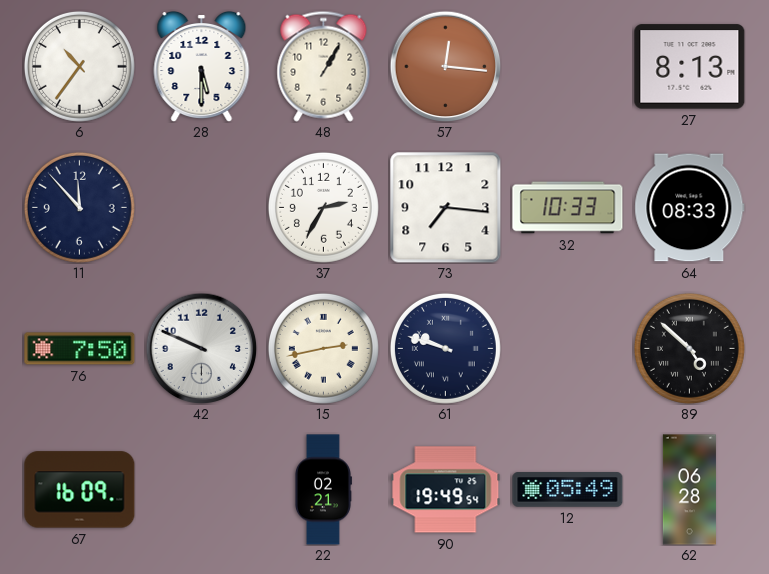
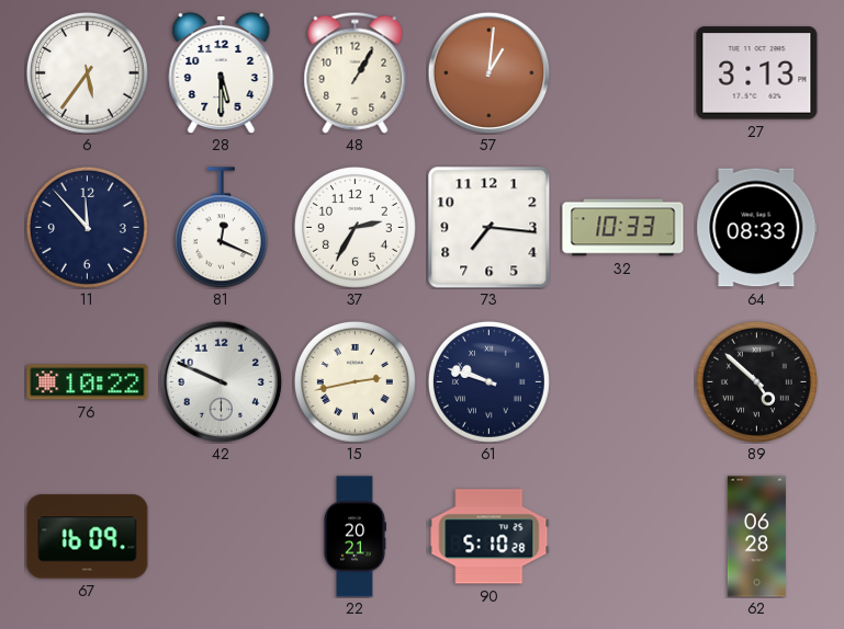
6: 10:36 -> 5:36 (87, 72)
57: 12:16 -> 1:01 (488, 72)
27: 8:13 -> 3:13 (757, 73)
81: none -> 12:19 (221, 228)
76: 7:50 -> 10:22 (88, 382)
22: 02:21 -> 20:21 (355, 537)
90: 19:49 -> 5:10 (489, 537)
12: 05:49 -> none (568, 490)
